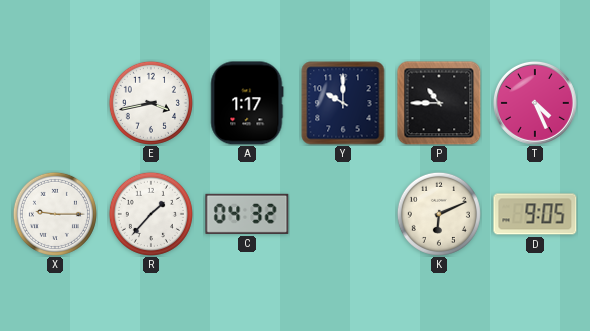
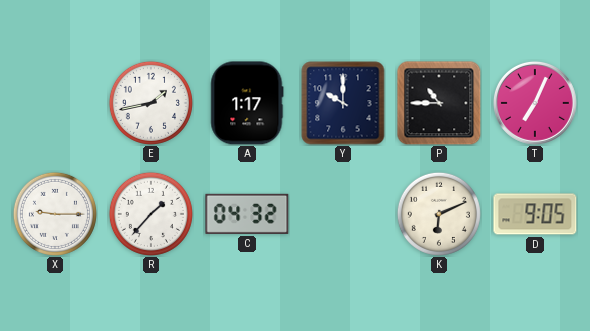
E: 3:43 -> 1:43 (151, 103)
T: 4:26 -> 7:04 (535, 103)
